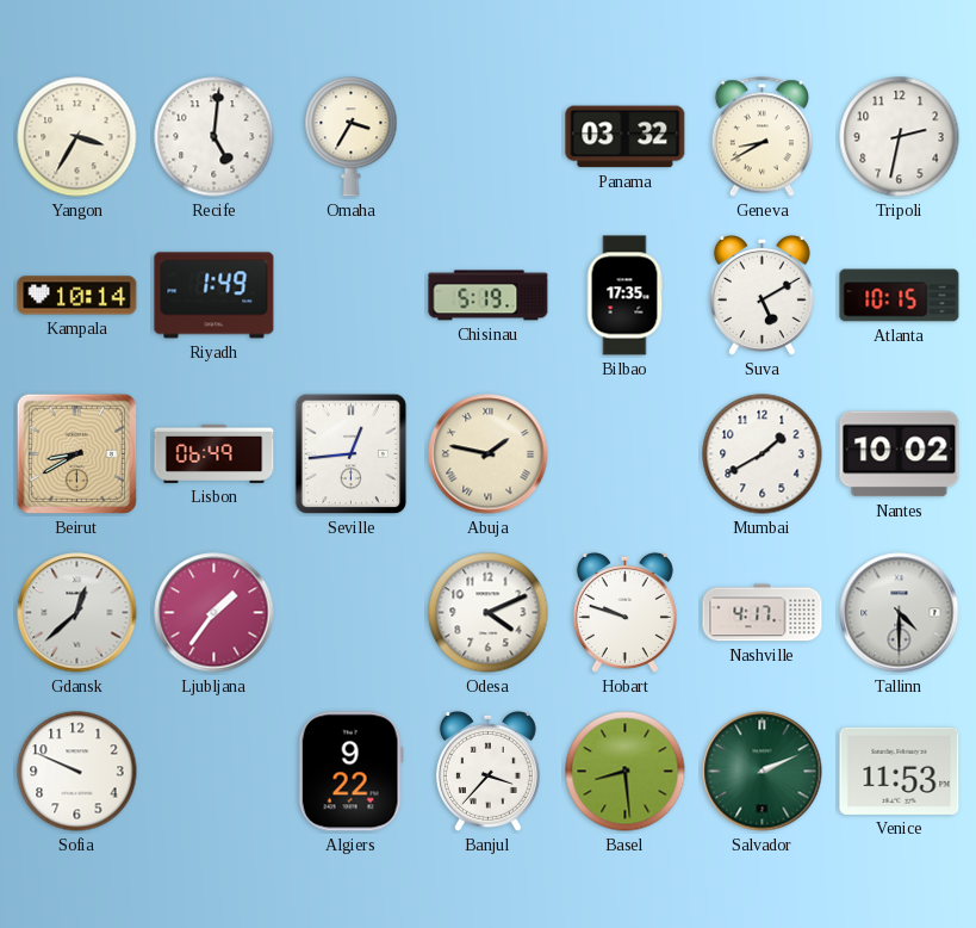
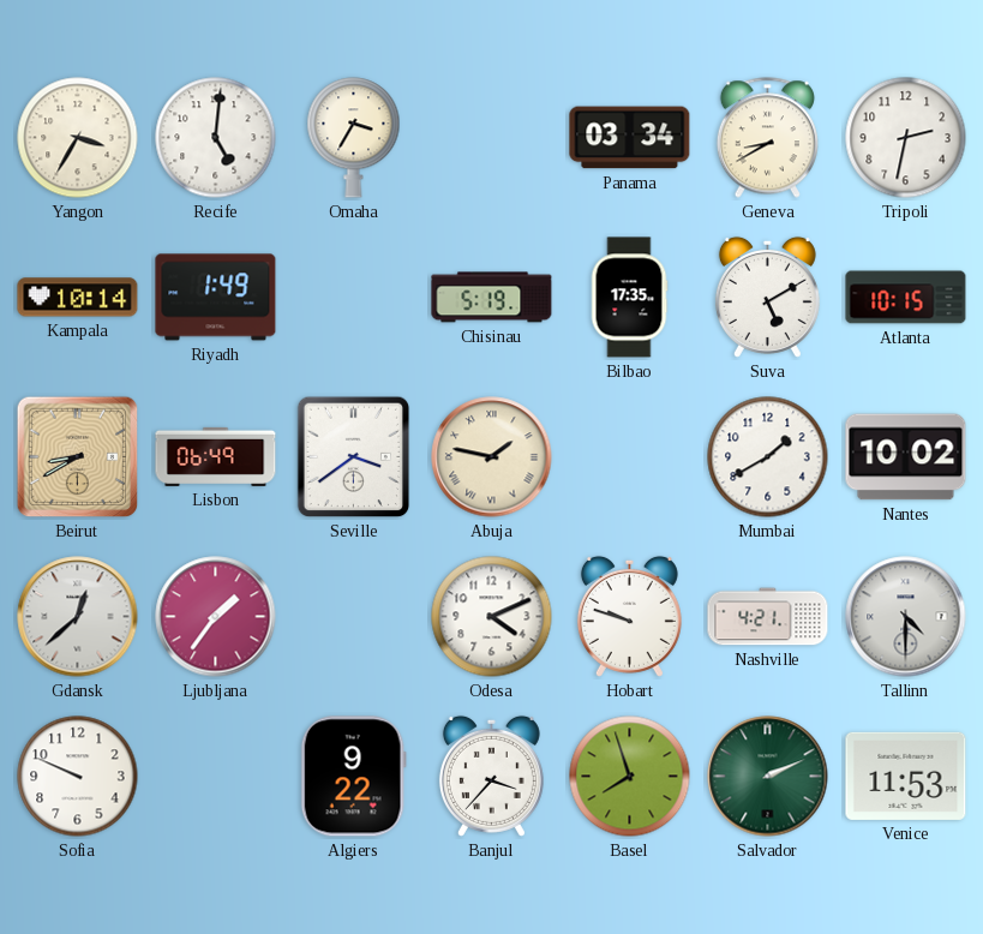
Panama: 03:32 -> 03:34 (630, 138)
Seville: 12:44 -> 3:39 (354, 457)
Nashville: 4:17 -> 4:21 (768, 617)
Basel: 8:29 -> 7:57 (630, 777)
